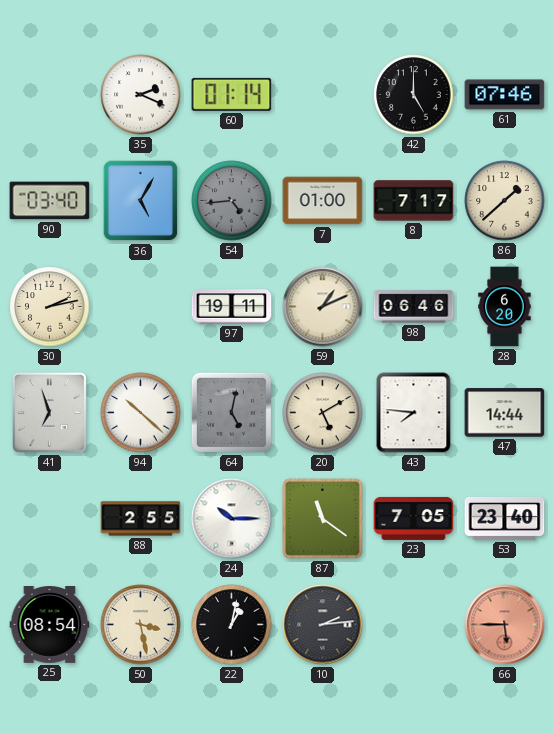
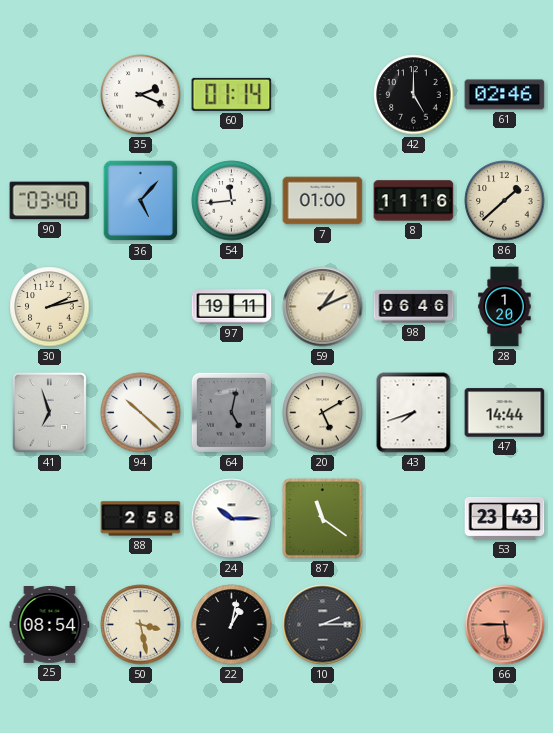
61: 07:46 -> 02:46 (505, 95)
36: 5:05 -> 5:07 (141, 201)
54: 4:44 -> 11:44 (232, 201)
54 dial: grey -> white (232, 201)
8: 7:17 -> 11:16 (414, 201)
28: 6:20 -> 1:20 (505, 307)
43: 7:46 -> 7:42 (414, 413)
88: 2:55 -> 2:58 (141, 519)
23: 7:05 -> none (414, 518)
53: 23:40 -> 23:43 (505, 518)
10: 2:14 -> 2:15 (323, 625)
